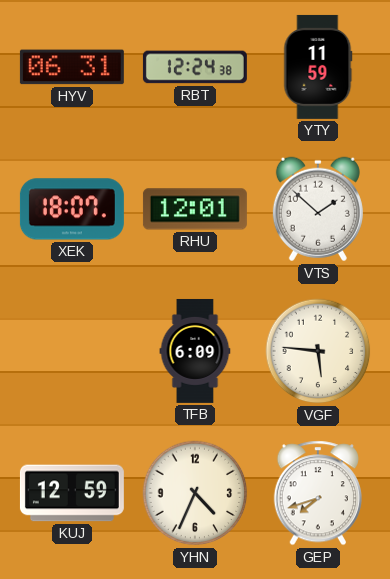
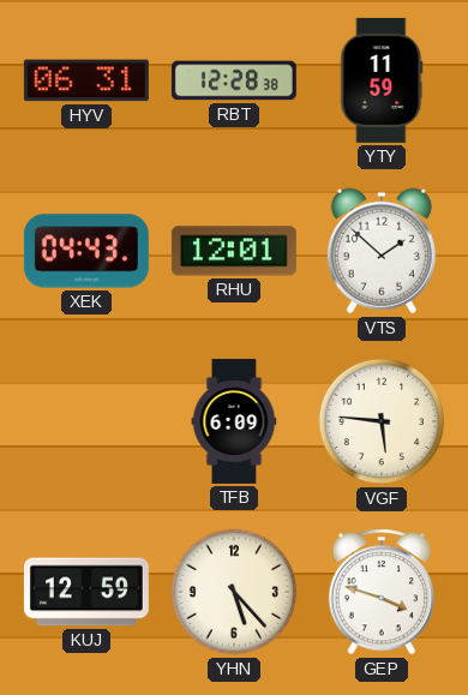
RBT: 12:24 -> 12:28 (234, 80)
XEK: 18:07 -> 04:43 (86, 251)
YHN: 4:34 -> 5:23 (234, 592)
GEP: 7:42 -> 3:48 (380, 592)
